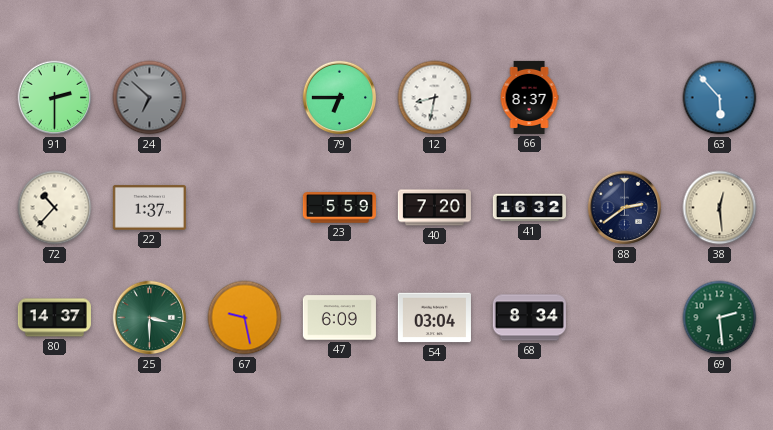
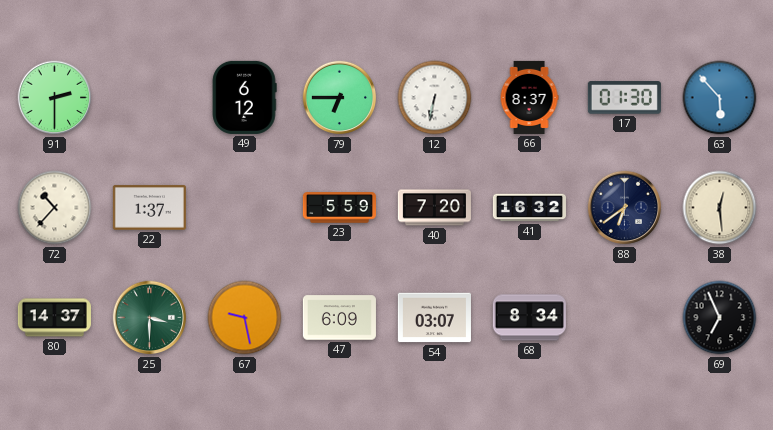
24: 6:52 -> none (150, 98)
49: none -> 6:12 (244, 97)
12: 8:32 -> 6:32 (435, 98)
17: none -> 01:30 (624, 98)
88: 2:39 -> 6:39 (625, 208)
54: 03:04 -> 03:07 (434, 318)
69: 2:29 -> 6:56 (720, 318)
69 dial: green -> black (720, 318)
